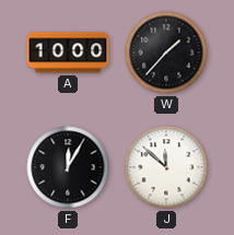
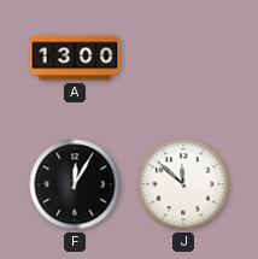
A: 10:00 -> 13:00 (75, 58)
W: 1:37 -> none (166, 52)
